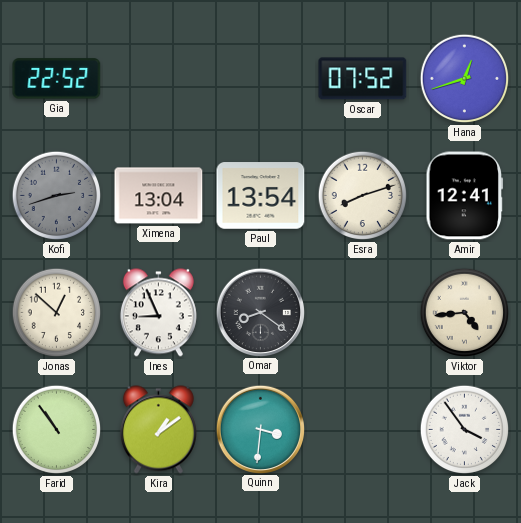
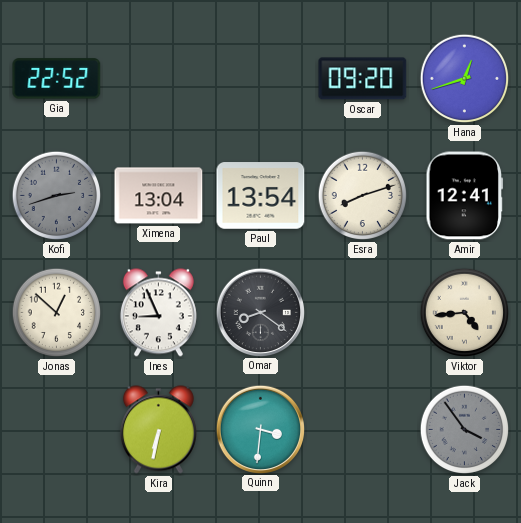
Oscar: 07:52 -> 09:20 (363, 79)
Farid: 10:54 -> none (57, 430)
Kira: 1:09 -> 6:32 (158, 430)
Jack dial: white -> grey (465, 430)
